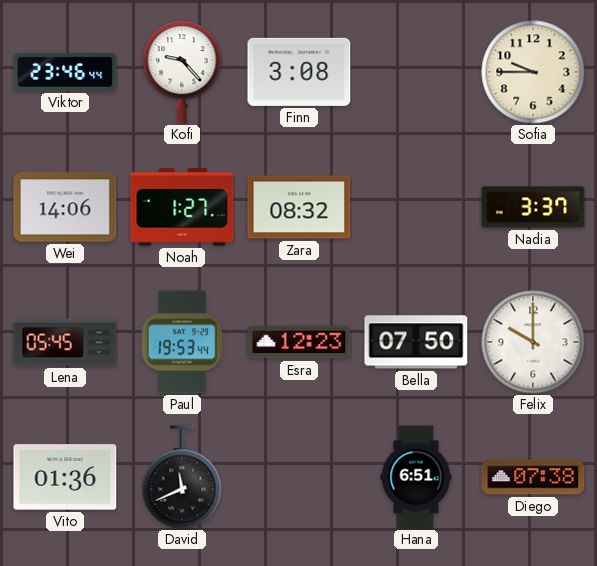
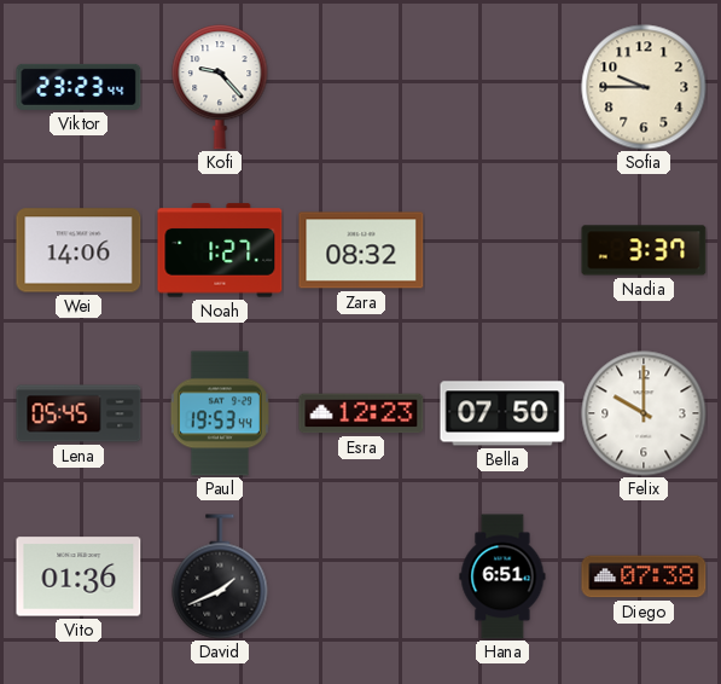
Viktor: 23:46 -> 23:23 (79, 87)
Finn: 3:08 -> none (299, 72)
David: 11:41 -> 1:41 (220, 576)
